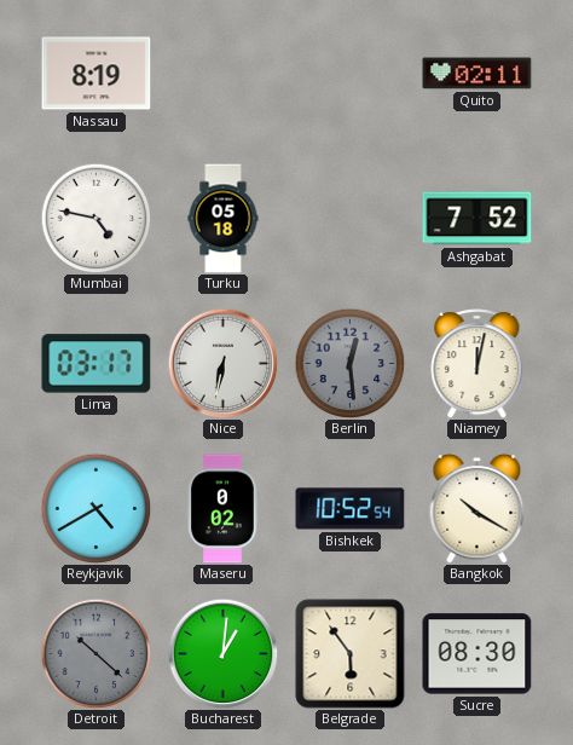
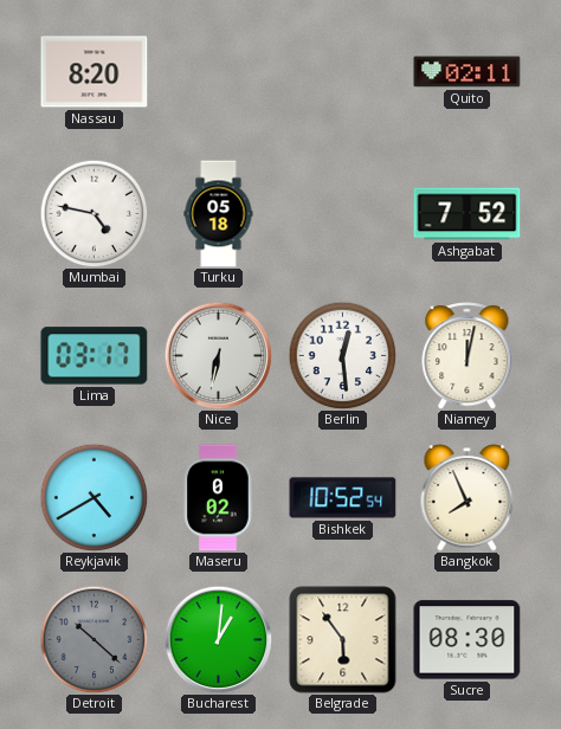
Nassau: 8:19 -> 8:20 (95, 72)
Berlin dial: grey -> white (342, 355)
Bangkok: 10:20 -> 7:56 (468, 498)
